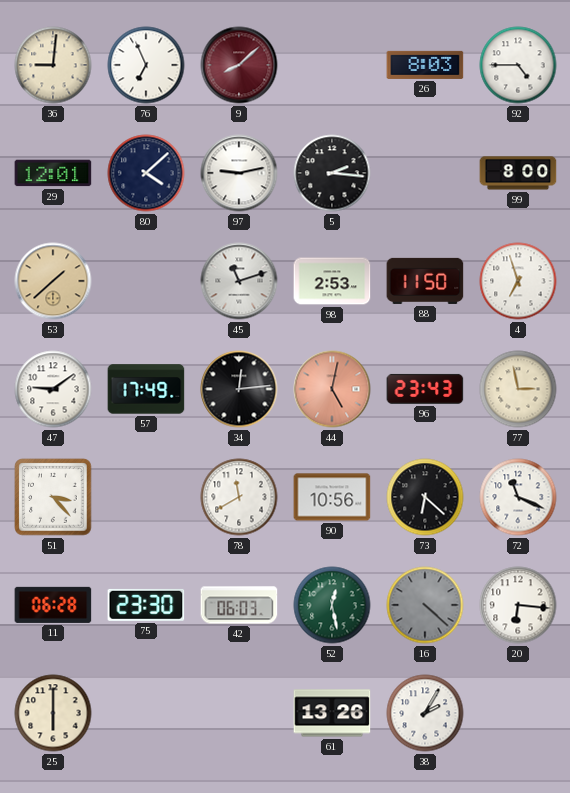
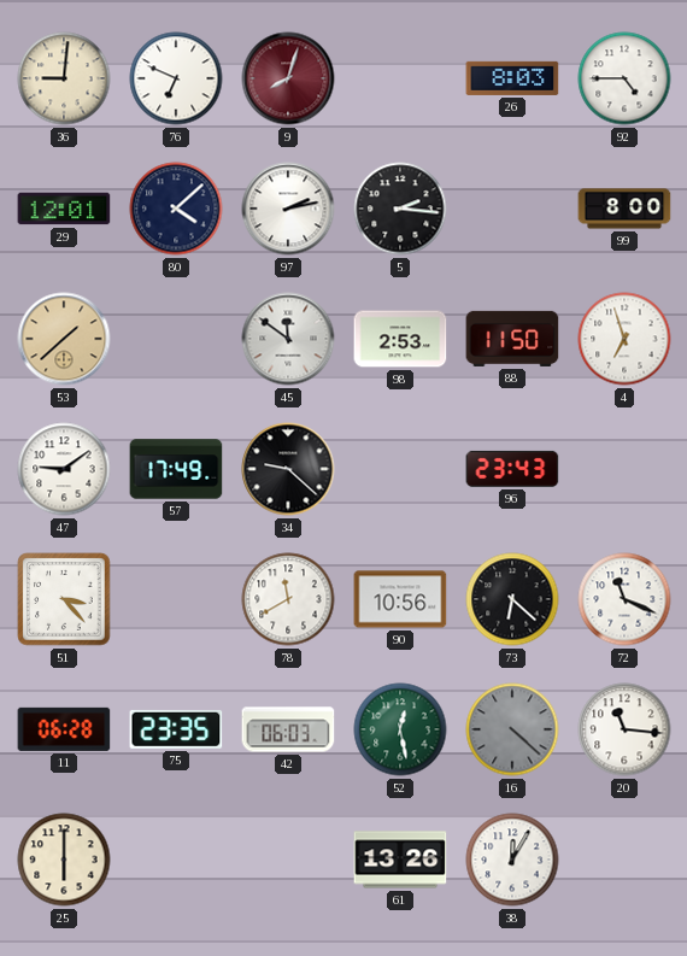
76: 6:56 -> 6:49 (176, 78)
9: 8:08 -> 8:03 (288, 78)
97: 9:13 -> 2:13 (288, 209)
45: 11:12 -> 11:51 (288, 339)
34: 12:14 -> 9:22 (288, 469)
44: 5:02 -> none (332, 389)
77: 2:58 -> none (518, 389)
75: 23:30 -> 23:35 (176, 729)
20: 6:16 -> 11:16 (624, 729)
38: 2:05 -> 12:05 (512, 860)
